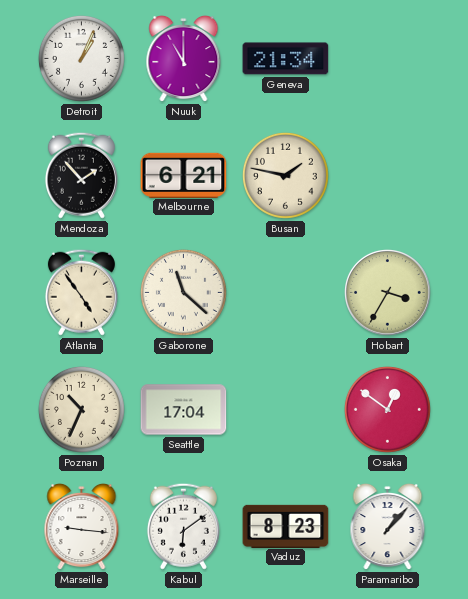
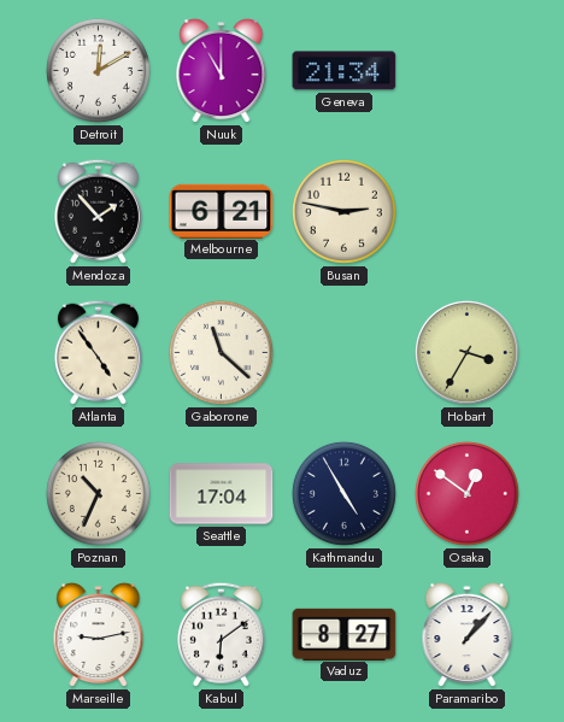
Detroit: 1:04 -> 12:10 (98, 70)
Busan: 1:47 -> 2:47 (343, 211)
Kathmandu: none -> 4:55 (343, 493)
Marseille: 9:16 -> 9:13 (99, 635)
Vaduz: 8:23 -> 8:27 (345, 634)
